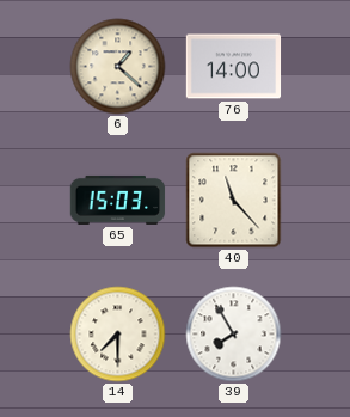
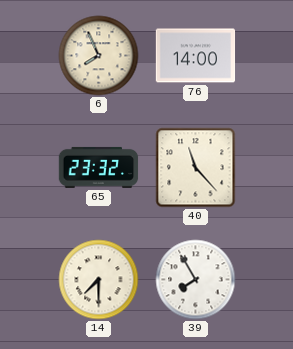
6: 1:22 -> 7:56 (99, 56)
65: 15:03 -> 23:32 (99, 167)
